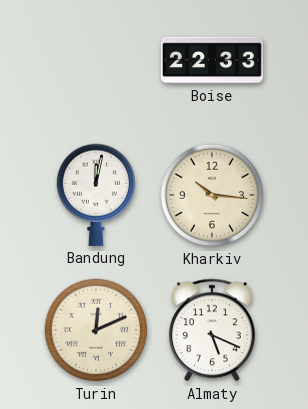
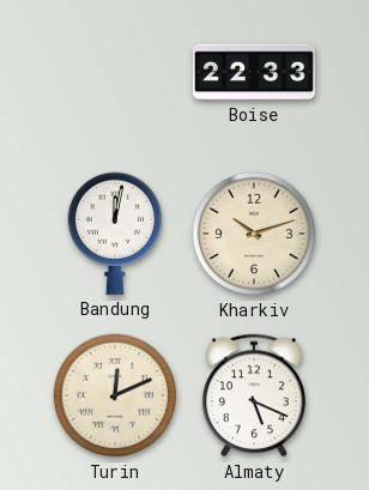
Kharkiv: 10:16 -> 10:12 (254, 234)
